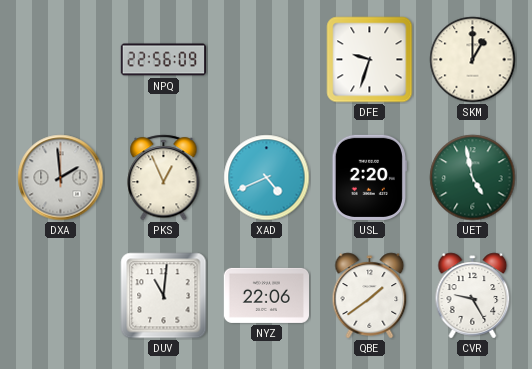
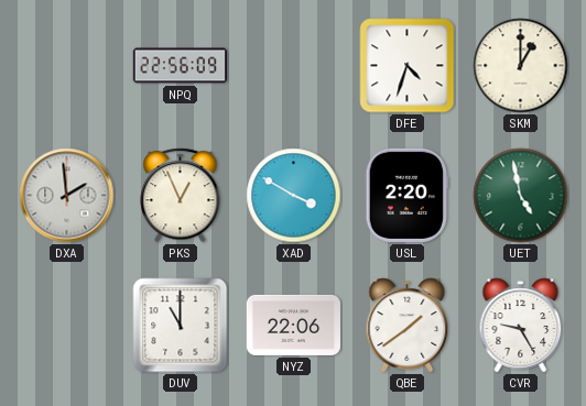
DFE: 9:33 -> 4:33 (408, 66)
XAD: 4:41 -> 3:50 (294, 196)
DUV: 11:01 -> 11:00 (181, 326)
